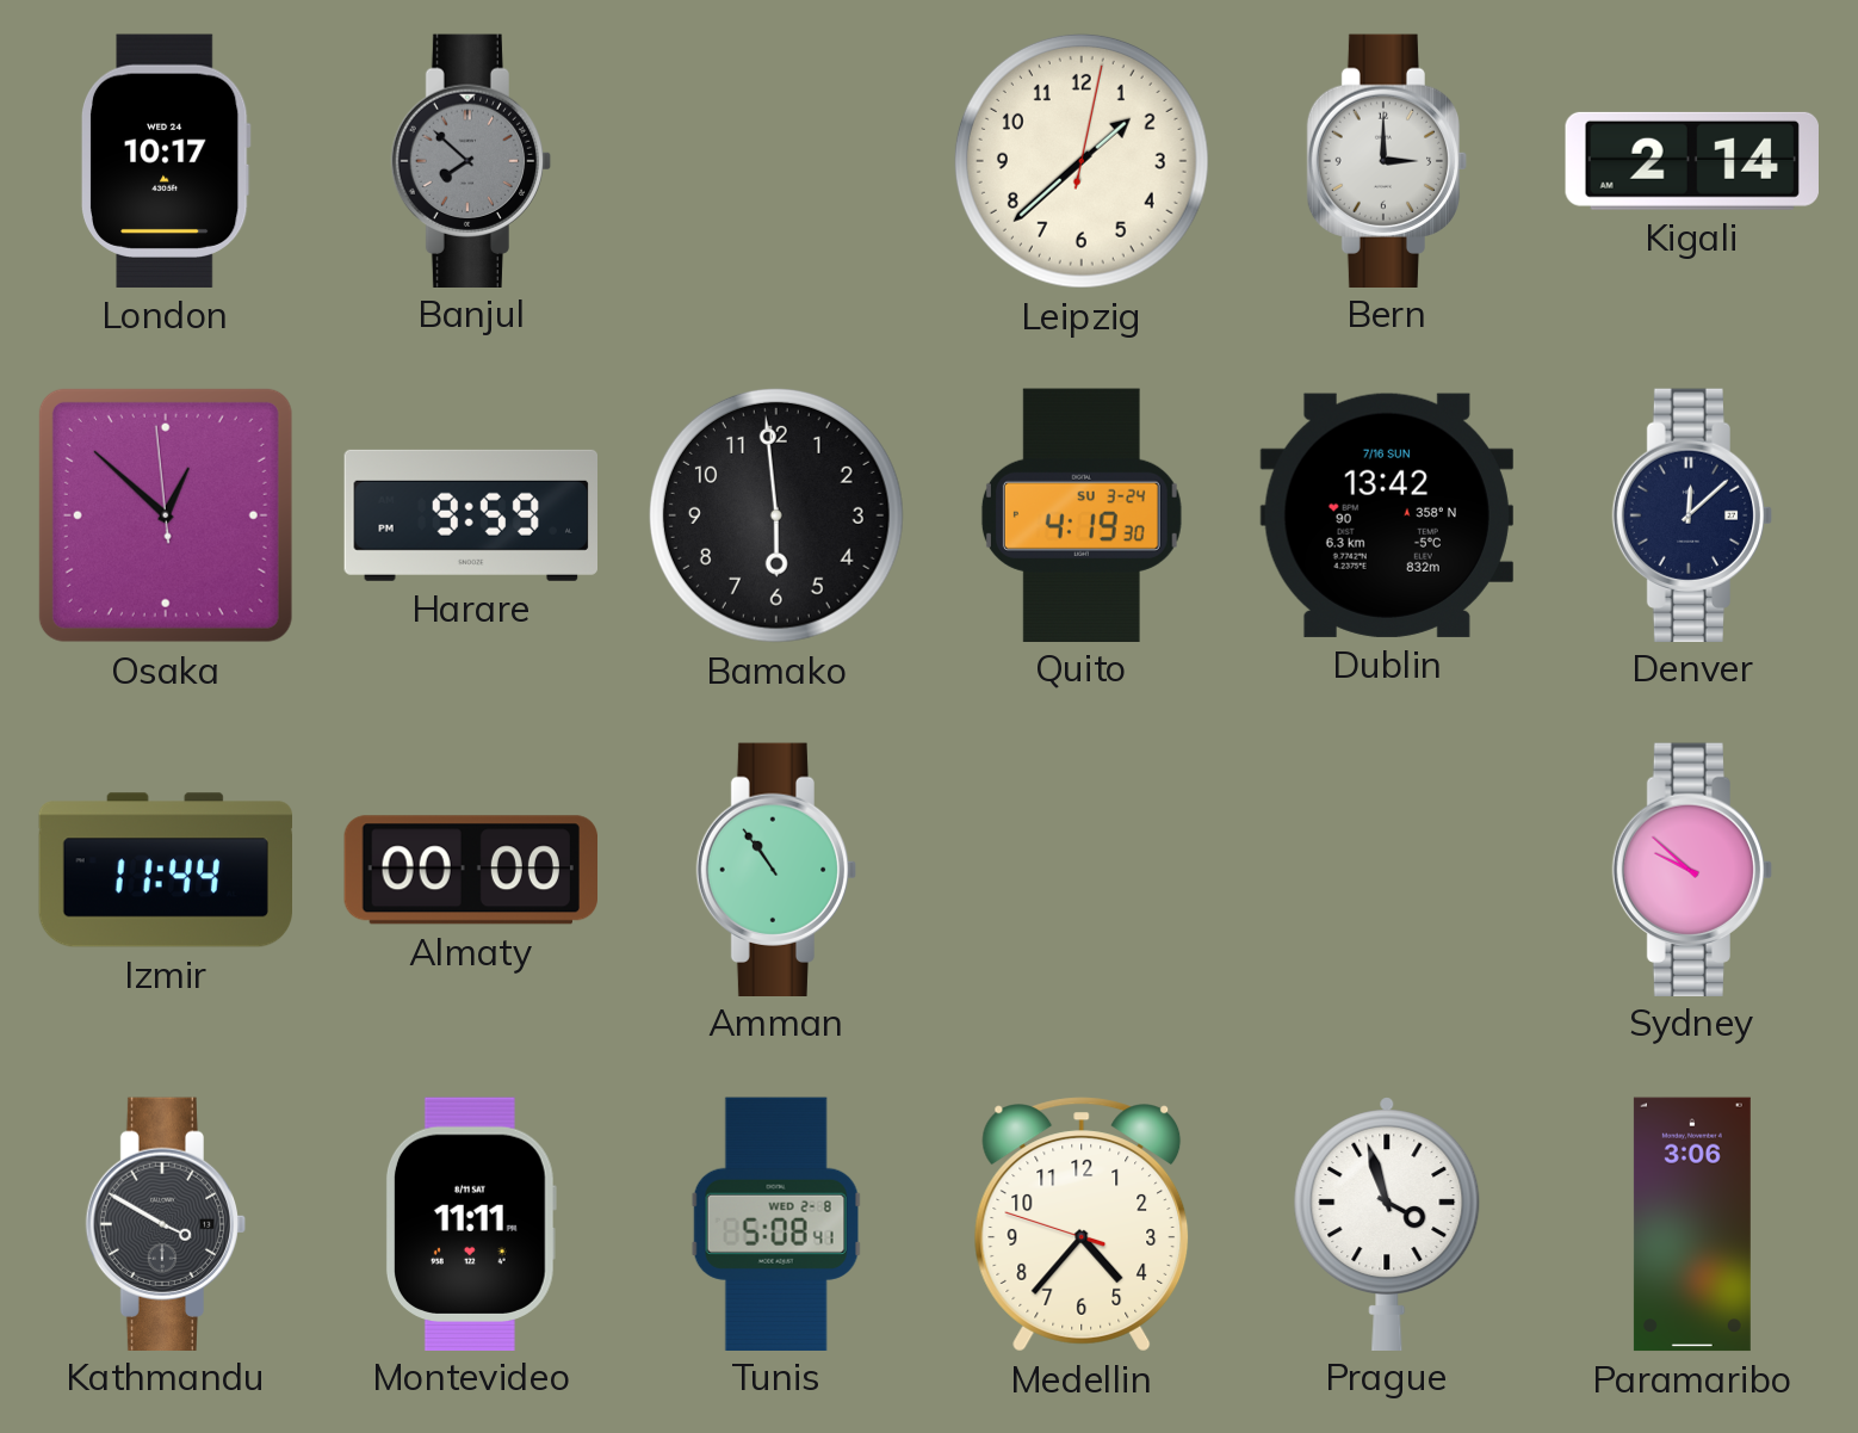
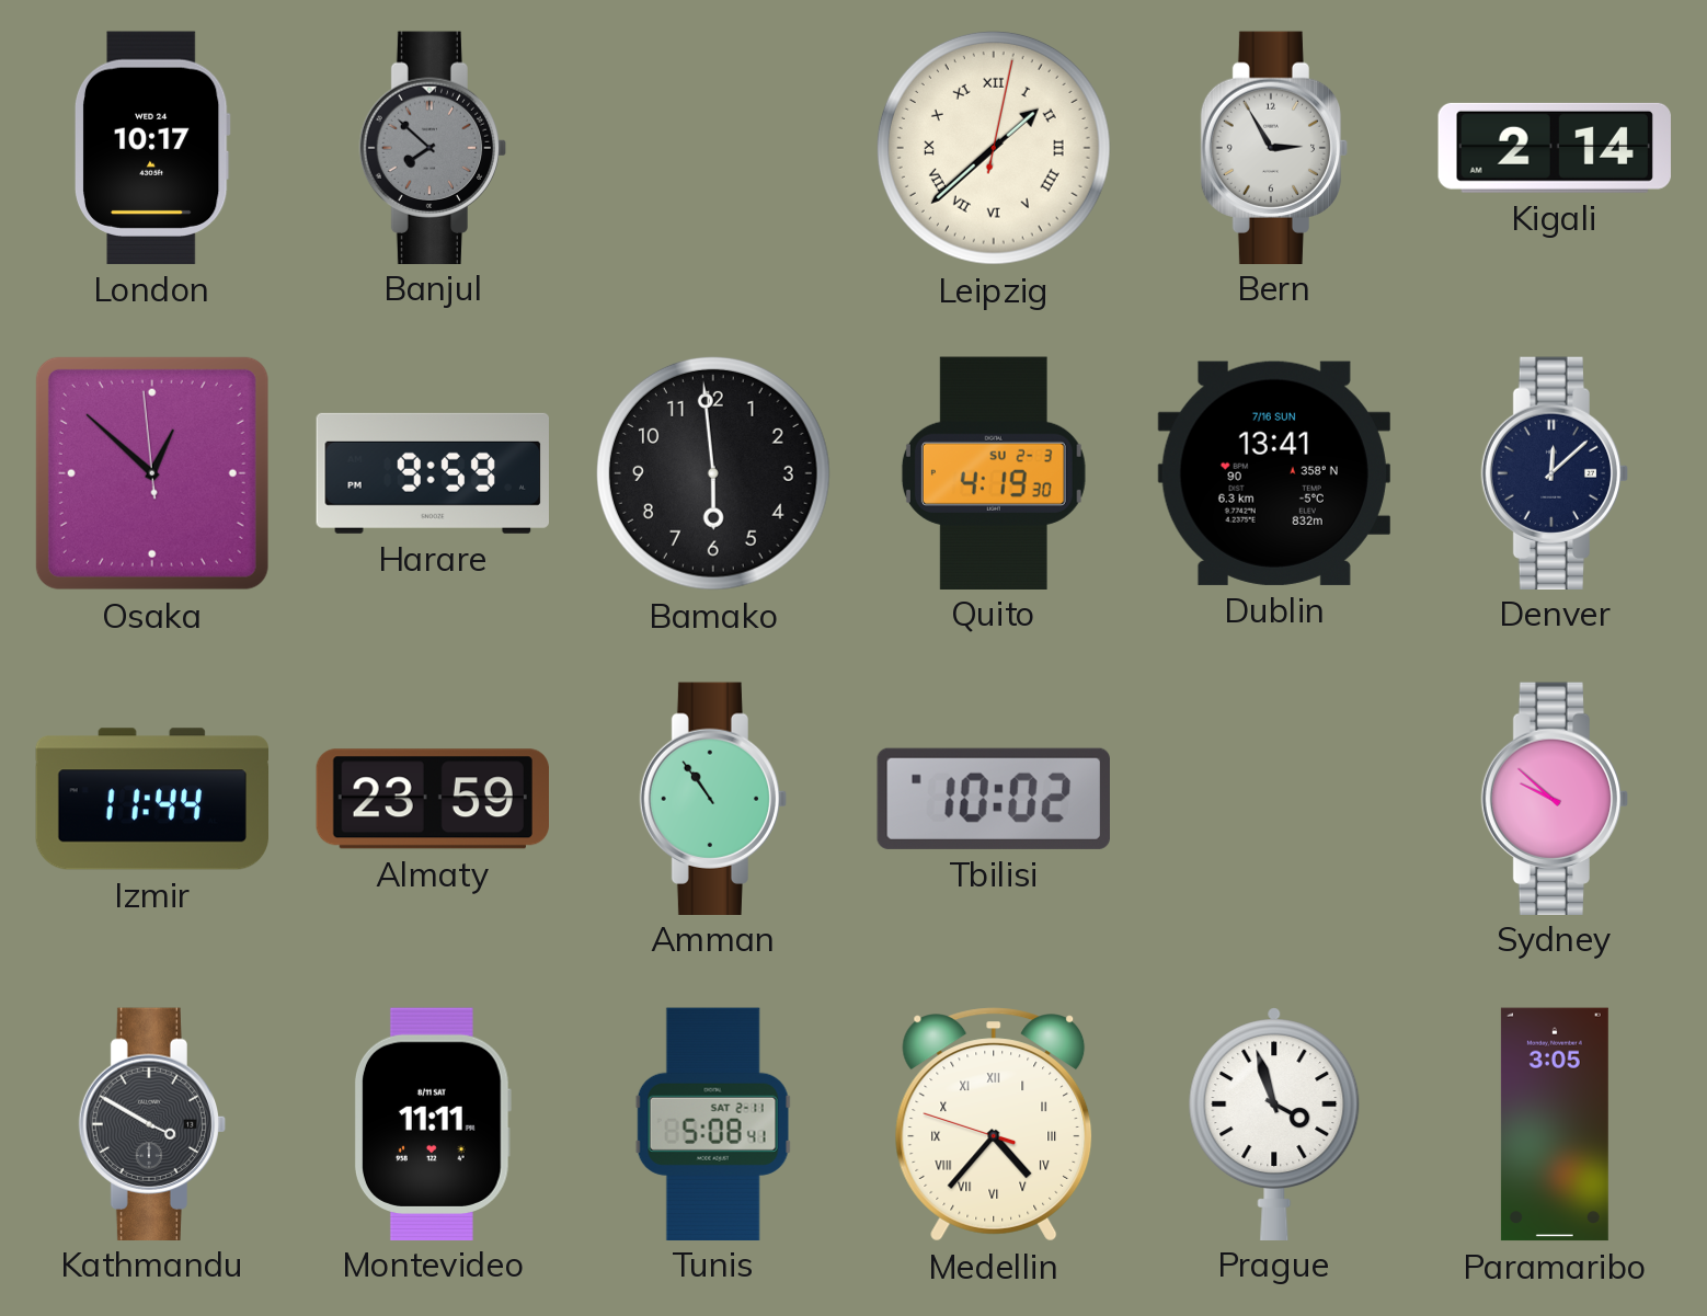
Leipzig numerals: Arabic -> Roman (994, 148)
Bern: 3:00 -> 2:55 (1274, 147)
Quito date: SU 3-24 -> SU 2-3 (994, 472)
Dublin: 13:42 -> 13:41 (1274, 473)
Almaty: 00:00 -> 23:59 (432, 799)
Tbilisi: none -> 10:02 (994, 799)
Tunis date: WED 2-8 -> SAT 2-11 (713, 1123)
Medellin numerals: Arabic -> Roman (994, 1124)
Paramaribo: 3:06 -> 3:05 (1555, 1124)
